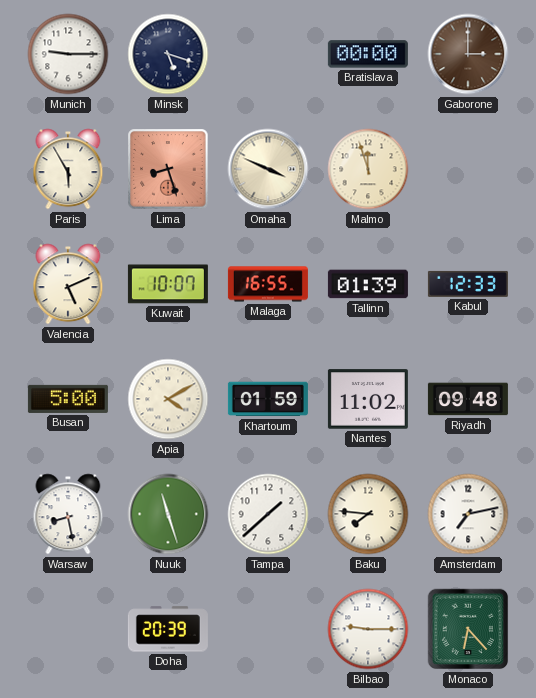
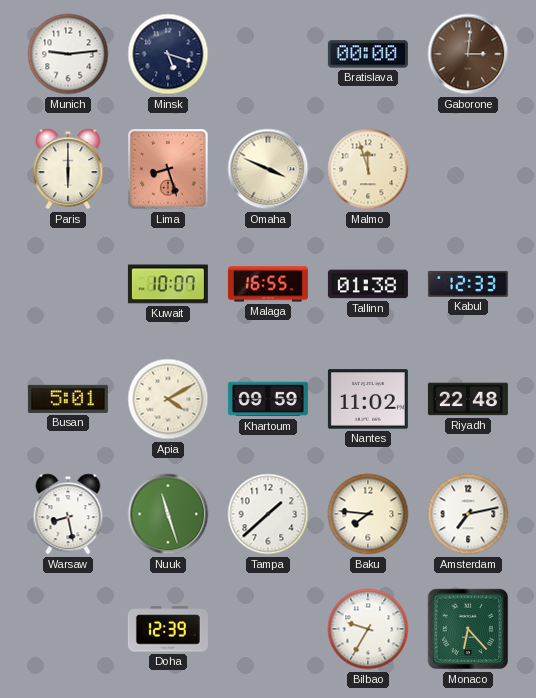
Munich: 9:15 -> 9:14 (68, 54)
Gaborone: 3:00 -> 3:01 (468, 54)
Paris: 5:55 -> 6:00 (68, 169)
Valencia: 5:11 -> none (68, 284)
Tallinn: 01:39 -> 01:38 (368, 284)
Busan: 5:00 -> 5:01 (68, 399)
Khartoum: 01:59 -> 09:59 (268, 399)
Riyadh: 09:48 -> 22:48 (468, 399)
Doha: 20:39 -> 12:39 (168, 629)
Bilbao: 9:15 -> 9:35 (368, 629)
